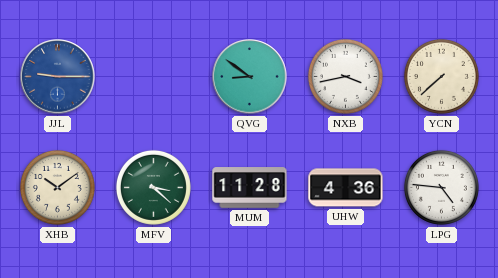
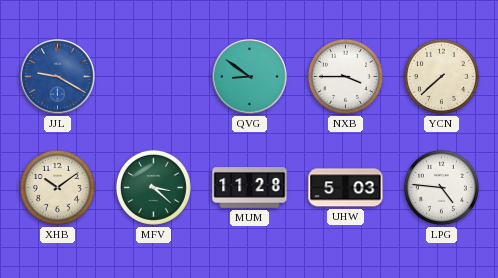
JJL: 9:15 -> 9:20 (58, 77)
NXB: 3:43 -> 3:45 (345, 76)
UHW: 4:36 -> 5:03 (346, 188)
